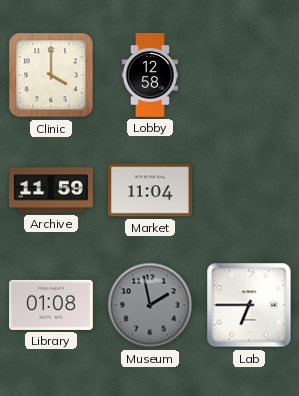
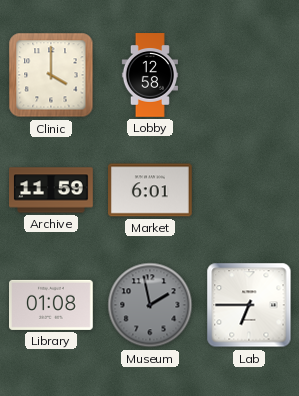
Market: 11:04 -> 6:01 (151, 190)
